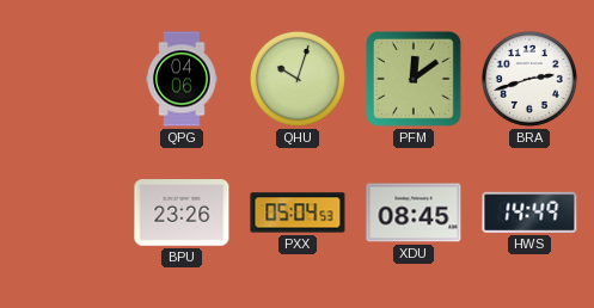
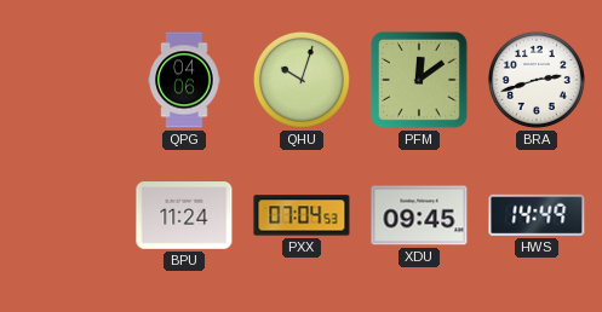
BPU: 23:26 -> 11:24 (184, 215)
PXX: 05:04 -> 07:04 (302, 215)
XDU: 08:45 -> 09:45 (419, 215)
